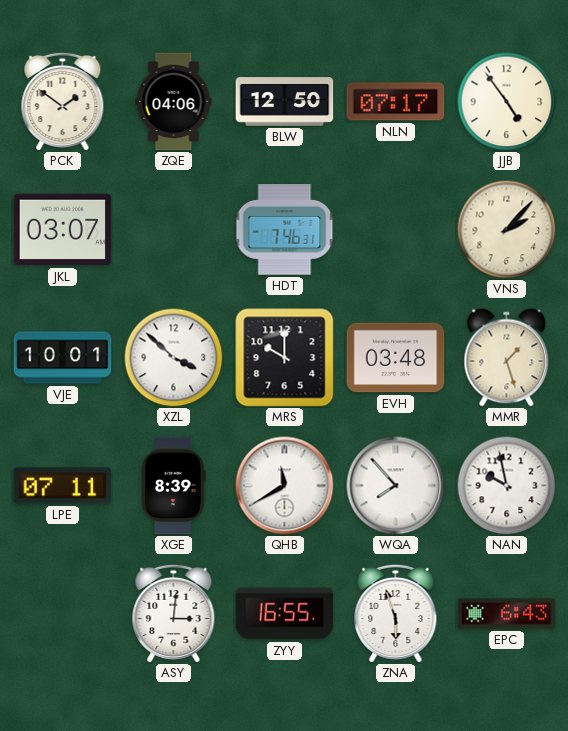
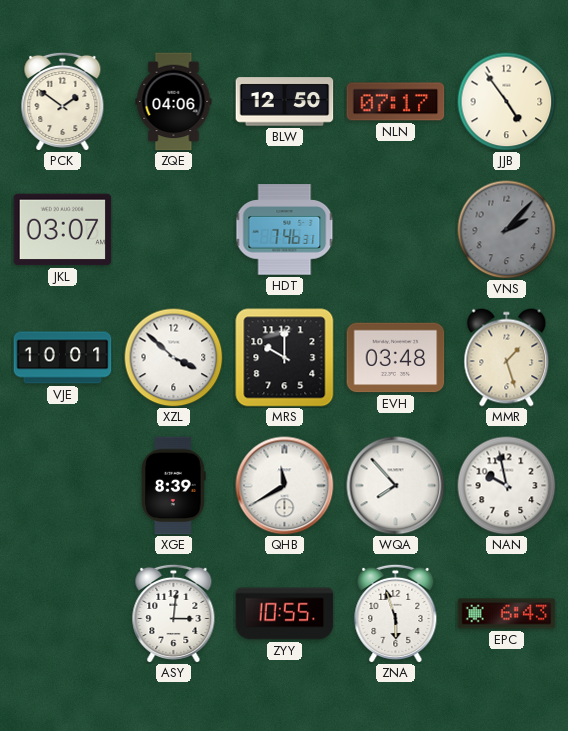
VNS dial: cream -> grey (507, 230)
LPE: 07:11 -> none (63, 486)
ZYY: 16:55 -> 10:55 (285, 614)
